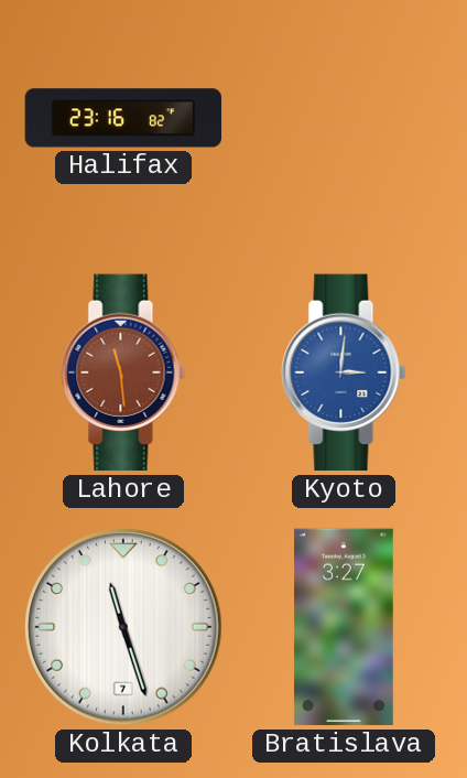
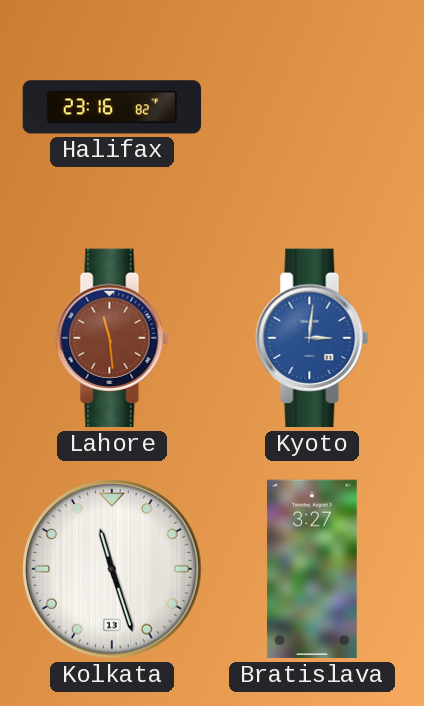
Kolkata date: 7 -> 13 (112, 569)
